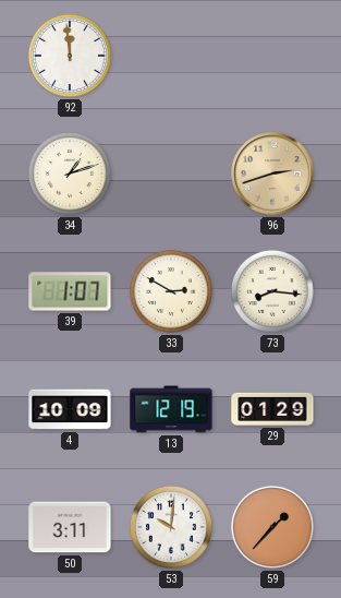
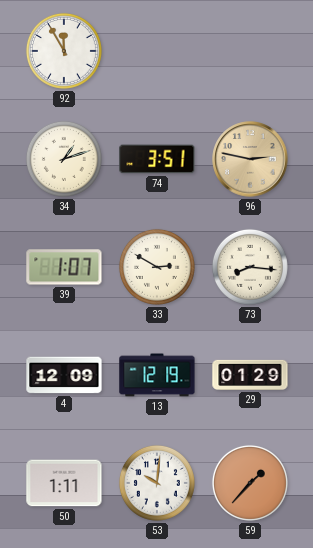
92: 11:59 -> 11:55 (64, 51)
74: none -> 3:51 (157, 159)
96: 2:42 -> 2:47 (250, 159)
4: 10:09 -> 12:09 (64, 375)
50: 3:11 -> 1:11 (64, 483)
